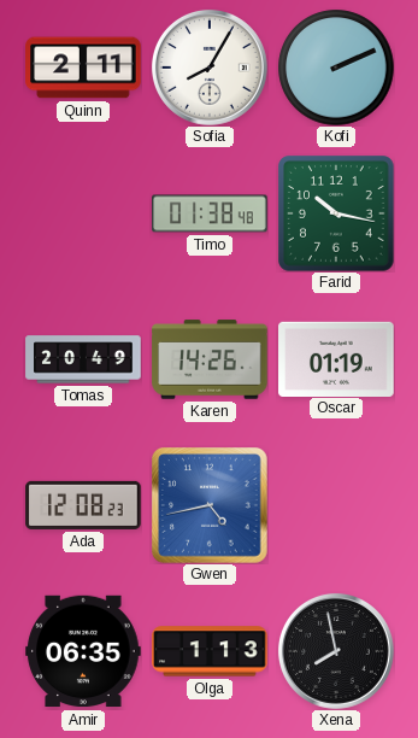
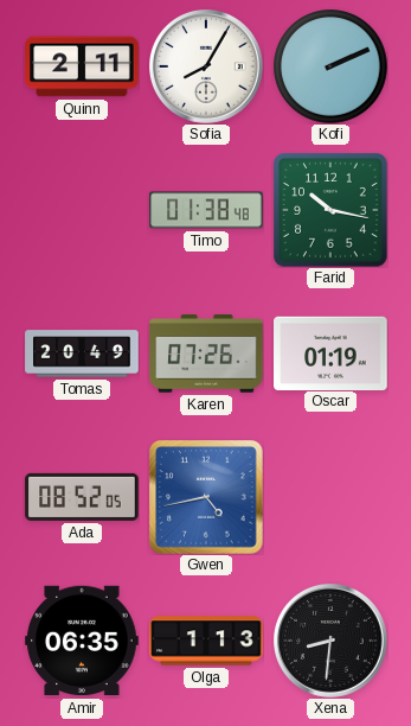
Karen: 14:26 -> 07:26 (206, 354)
Ada: 12:08 -> 08:52 (82, 497)
Xena: 7:58 -> 8:31 (330, 641)
